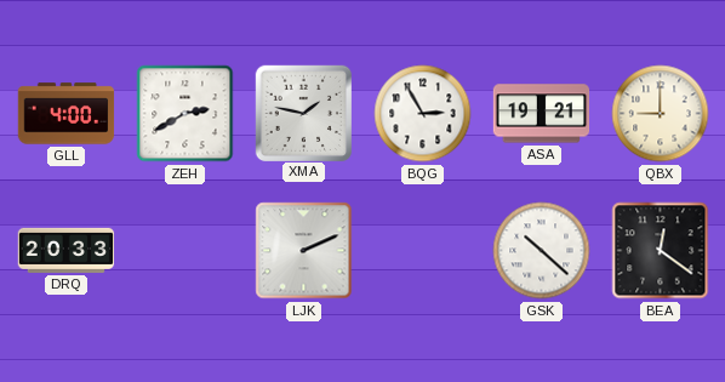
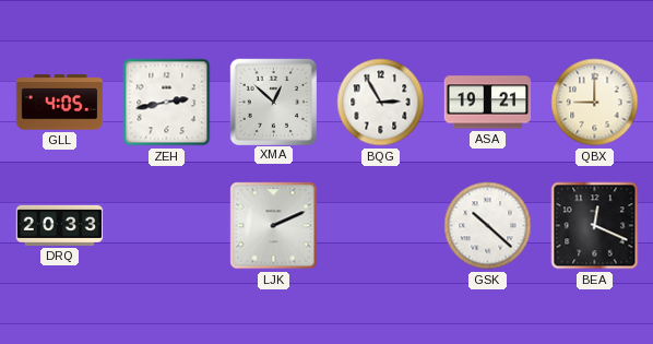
GLL: 4:00 -> 4:05 (60, 103)
ZEH: 2:40 -> 2:43 (167, 103)
XMA: 1:47 -> 12:52 (273, 102)
BEA: 12:21 -> 12:19 (595, 226)
